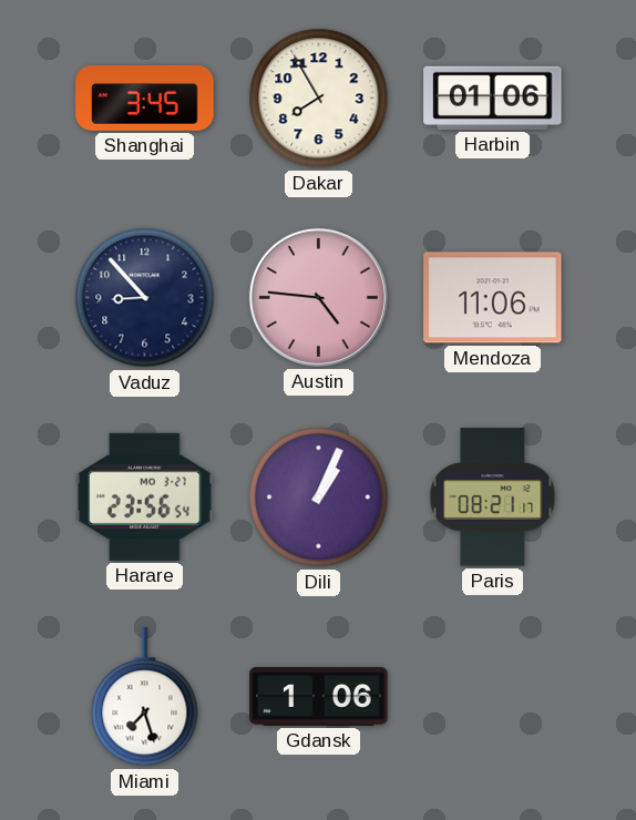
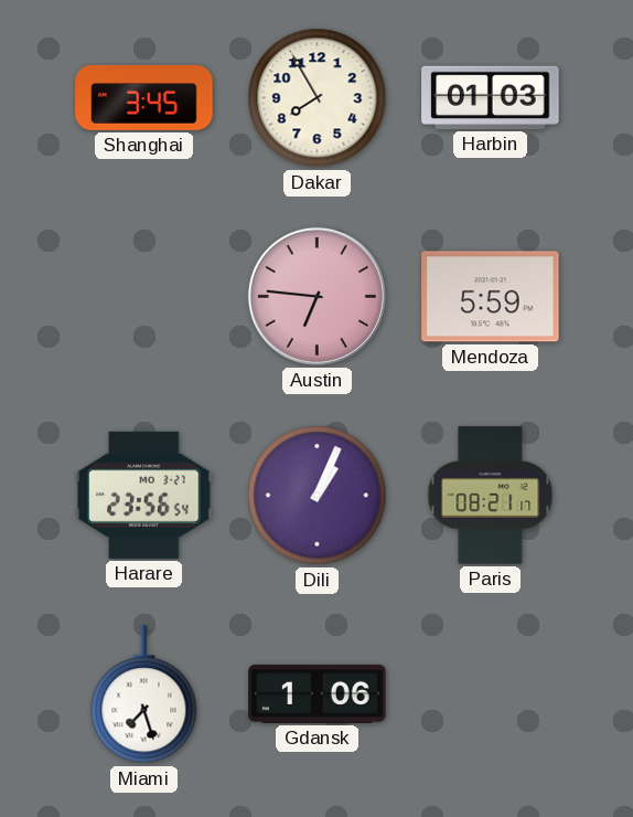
Harbin: 01:06 -> 01:03 (491, 97)
Vaduz: 8:53 -> none (145, 298)
Austin: 4:46 -> 6:46 (316, 296)
Mendoza: 11:06 -> 5:59 (491, 297)
